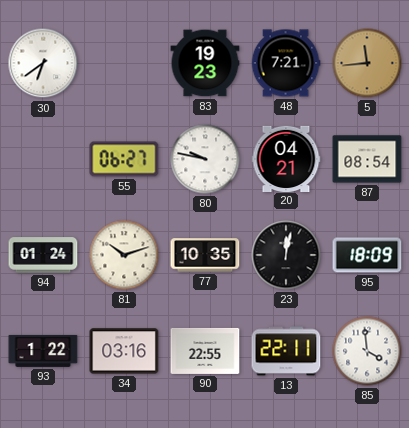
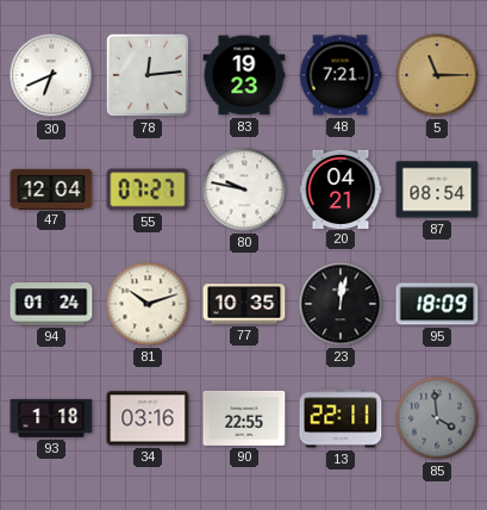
30: 6:39 -> 6:41 (51, 75)
78: none -> 12:14 (148, 75)
5: 11:44 -> 11:15 (437, 75)
47: none -> 12:04 (51, 188)
55: 06:27 -> 07:27 (148, 189)
93: 1:22 -> 1:18 (51, 418)
85 dial: white -> grey (437, 418)
